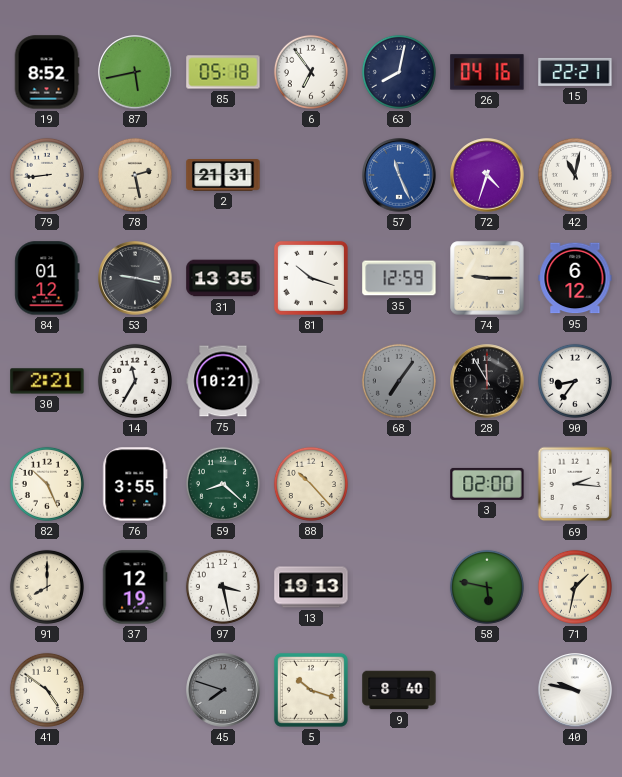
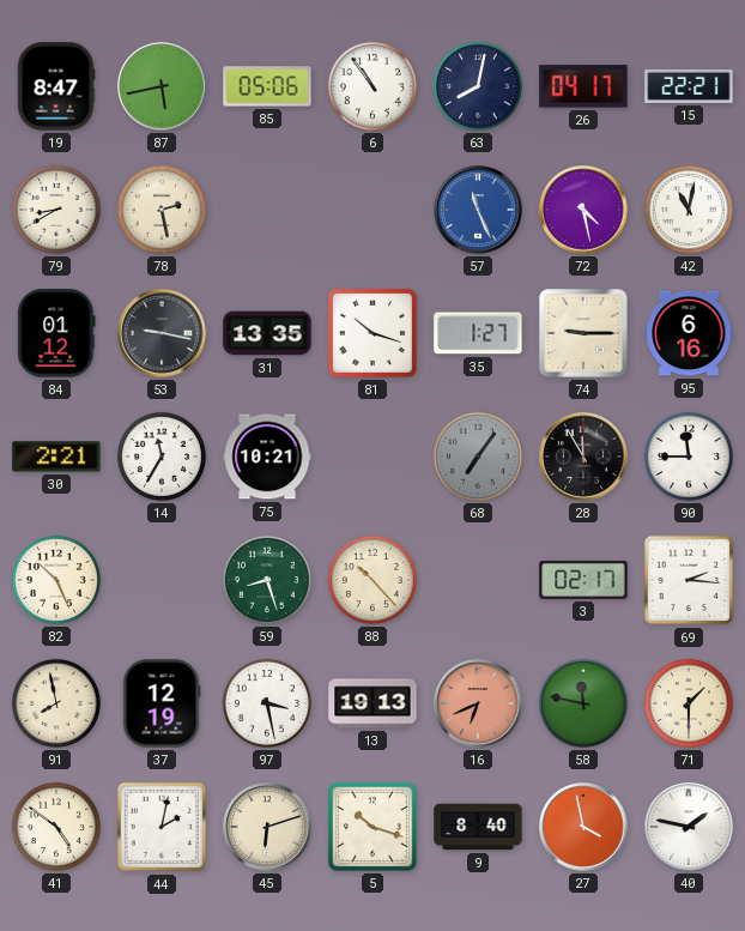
19: 8:52 -> 8:47 (56, 86)
85: 05:18 -> 05:06 (267, 86)
6: 6:54 -> 10:54 (372, 86)
26: 04:16 -> 04:17 (583, 86)
79: 8:44 -> 8:40 (56, 210)
2: 21:31 -> none (223, 176)
72: 4:33 -> 4:28 (583, 210)
35: 12:59 -> 1:27 (478, 333)
95: 6:12 -> 6:16 (689, 333)
90: 8:36 -> 11:45 (689, 457)
76: 3:55 -> none (135, 484)
59: 8:22 -> 8:27 (267, 580)
3: 02:00 -> 02:17 (583, 580)
91: 8:00 -> 7:58 (56, 703)
16: none -> 6:41 (478, 703)
58: 5:47 -> 11:47 (583, 703)
71: 1:32 -> 1:30 (689, 703)
44: none -> 2:02 (162, 827)
45: 7:48 -> 6:12 (267, 827)
45 dial: grey -> cream (267, 827)
27: none -> 3:58 (583, 827)
40: 9:47 -> 1:47 (689, 827)
